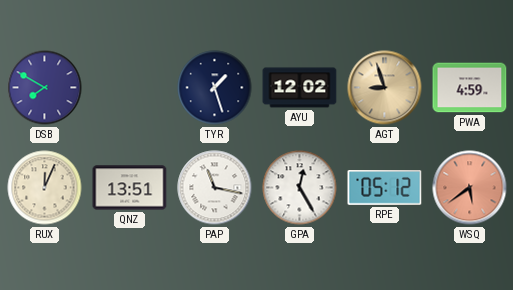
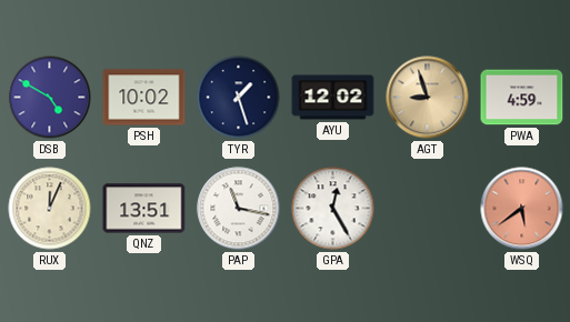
DSB: 7:50 -> 4:50 (50, 98)
PSH: none -> 10:02 (144, 98)
RPE: 05:12 -> none (385, 188)
